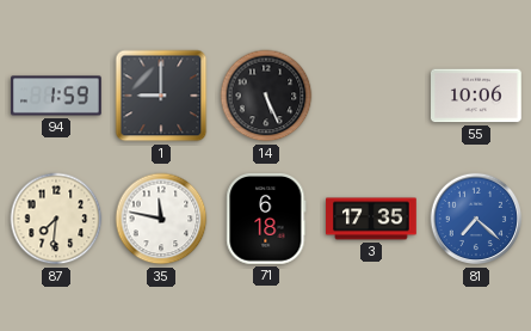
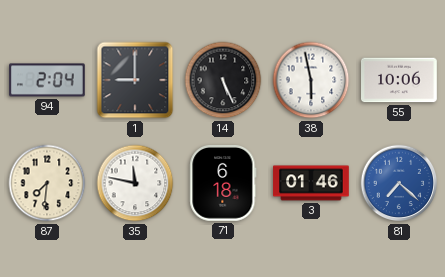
94: 1:59 -> 2:04 (47, 80)
38: none -> 5:58 (311, 80)
3: 17:35 -> 01:46 (311, 183)
